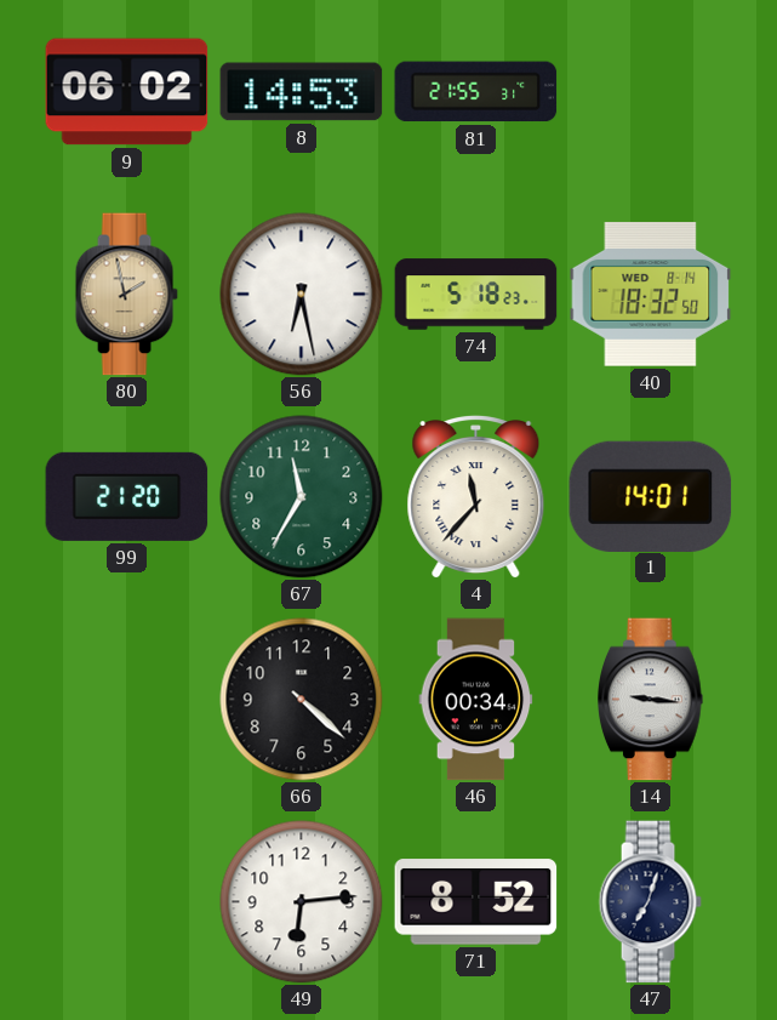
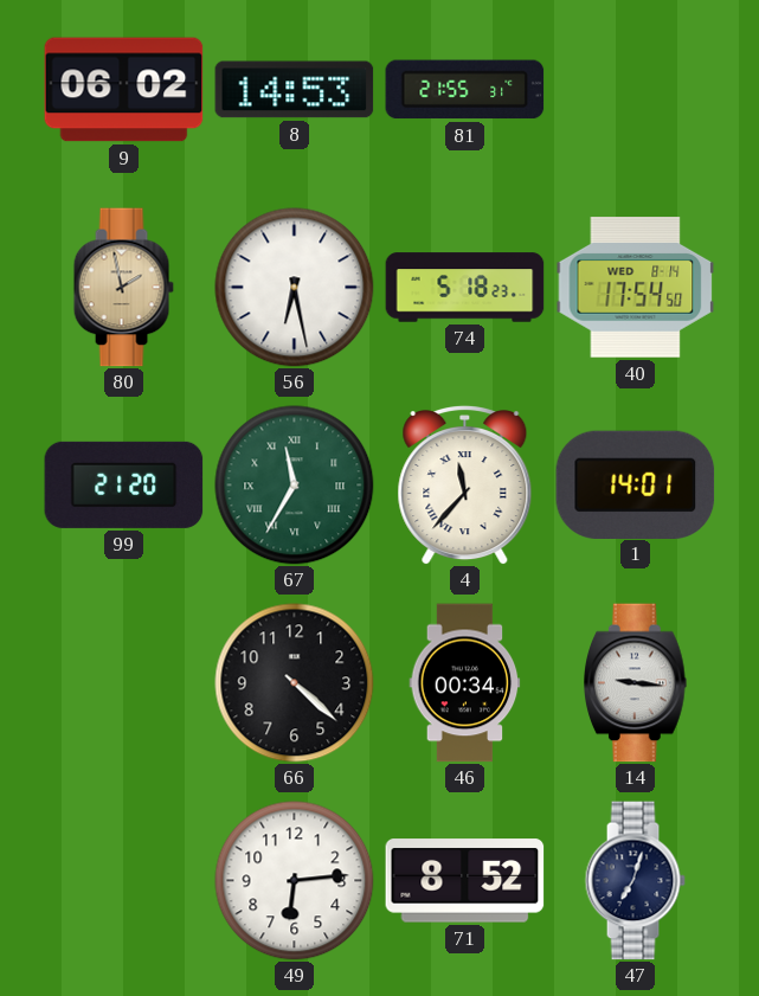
40: 18:32 -> 17:54 (636, 288)
67 numerals: Arabic -> Roman (295, 486)
